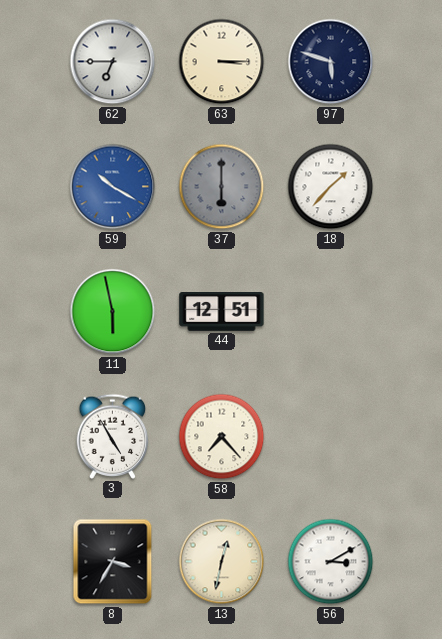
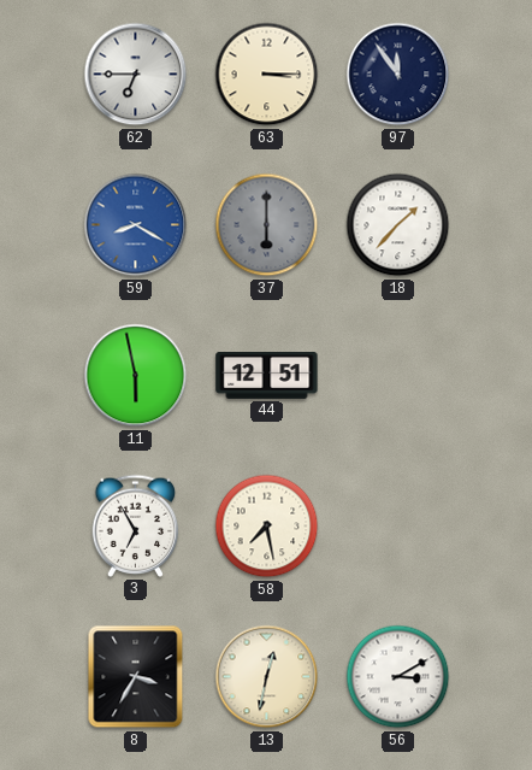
97: 5:48 -> 11:54 (398, 75)
59: 10:20 -> 8:20 (136, 225)
3: 4:55 -> 6:55 (136, 525)
58: 7:23 -> 7:28 (267, 527)
